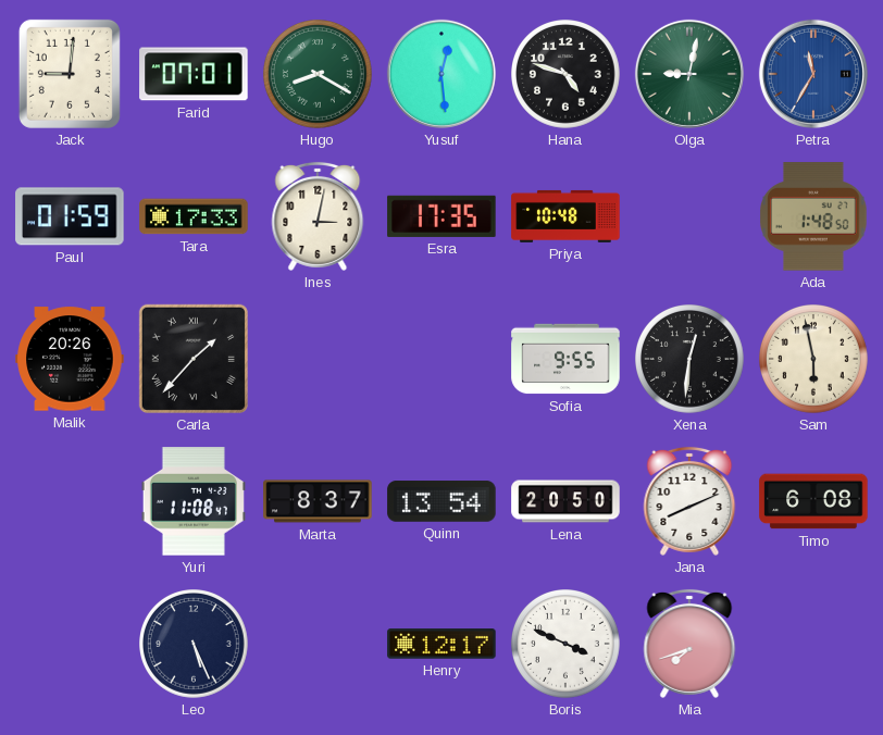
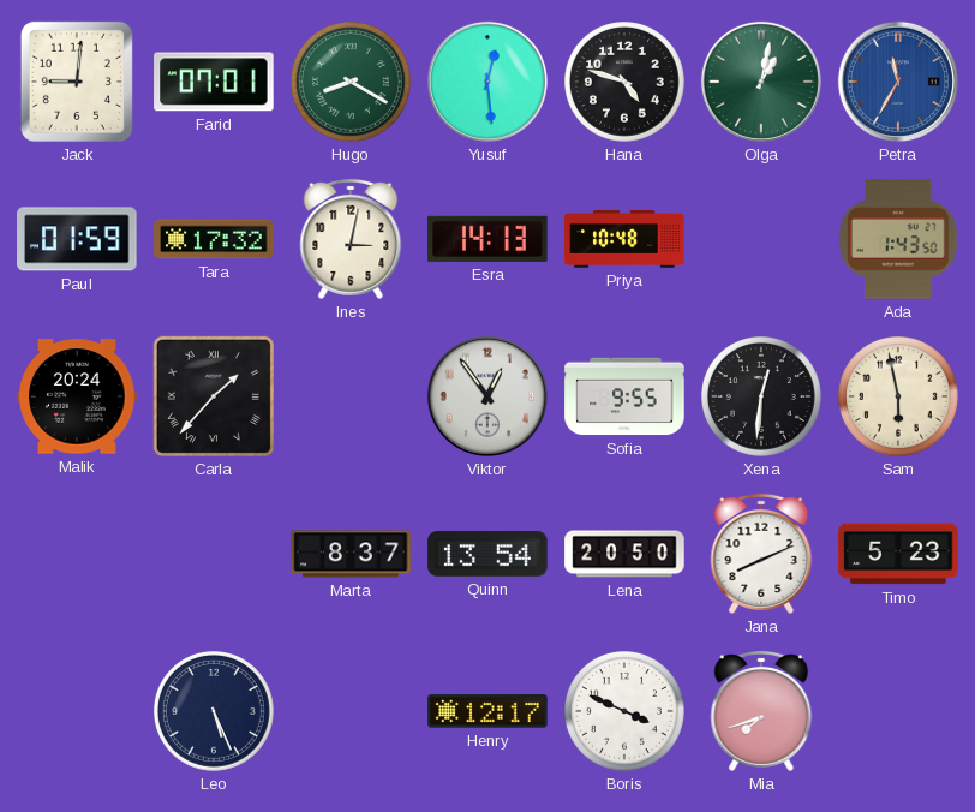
Olga: 9:02 -> 1:02 (761, 82)
Tara: 17:33 -> 17:32 (214, 239)
Esra: 17:35 -> 14:13 (487, 239)
Ada: 1:48 -> 1:43 (898, 239)
Malik: 20:26 -> 20:24 (77, 396)
Viktor: none -> 12:54 (487, 396)
Yuri: 11:08 -> none (194, 501)
Timo: 6:08 -> 5:23 (898, 554)
